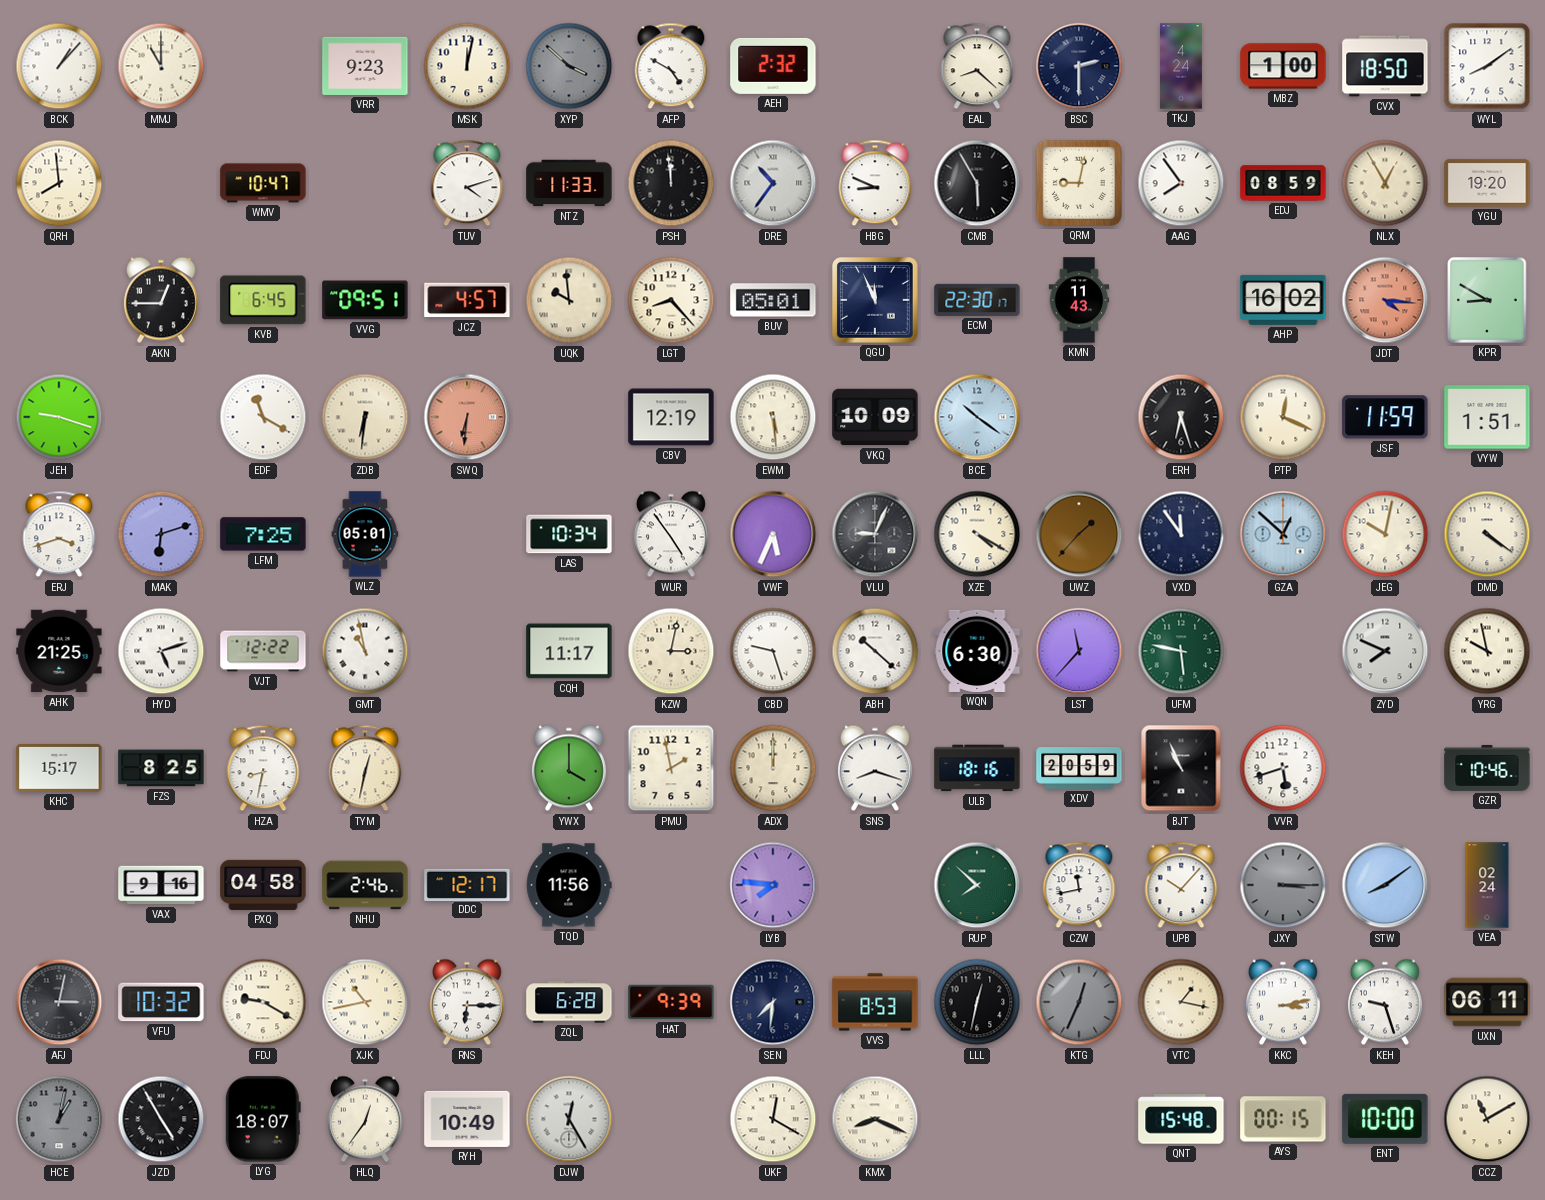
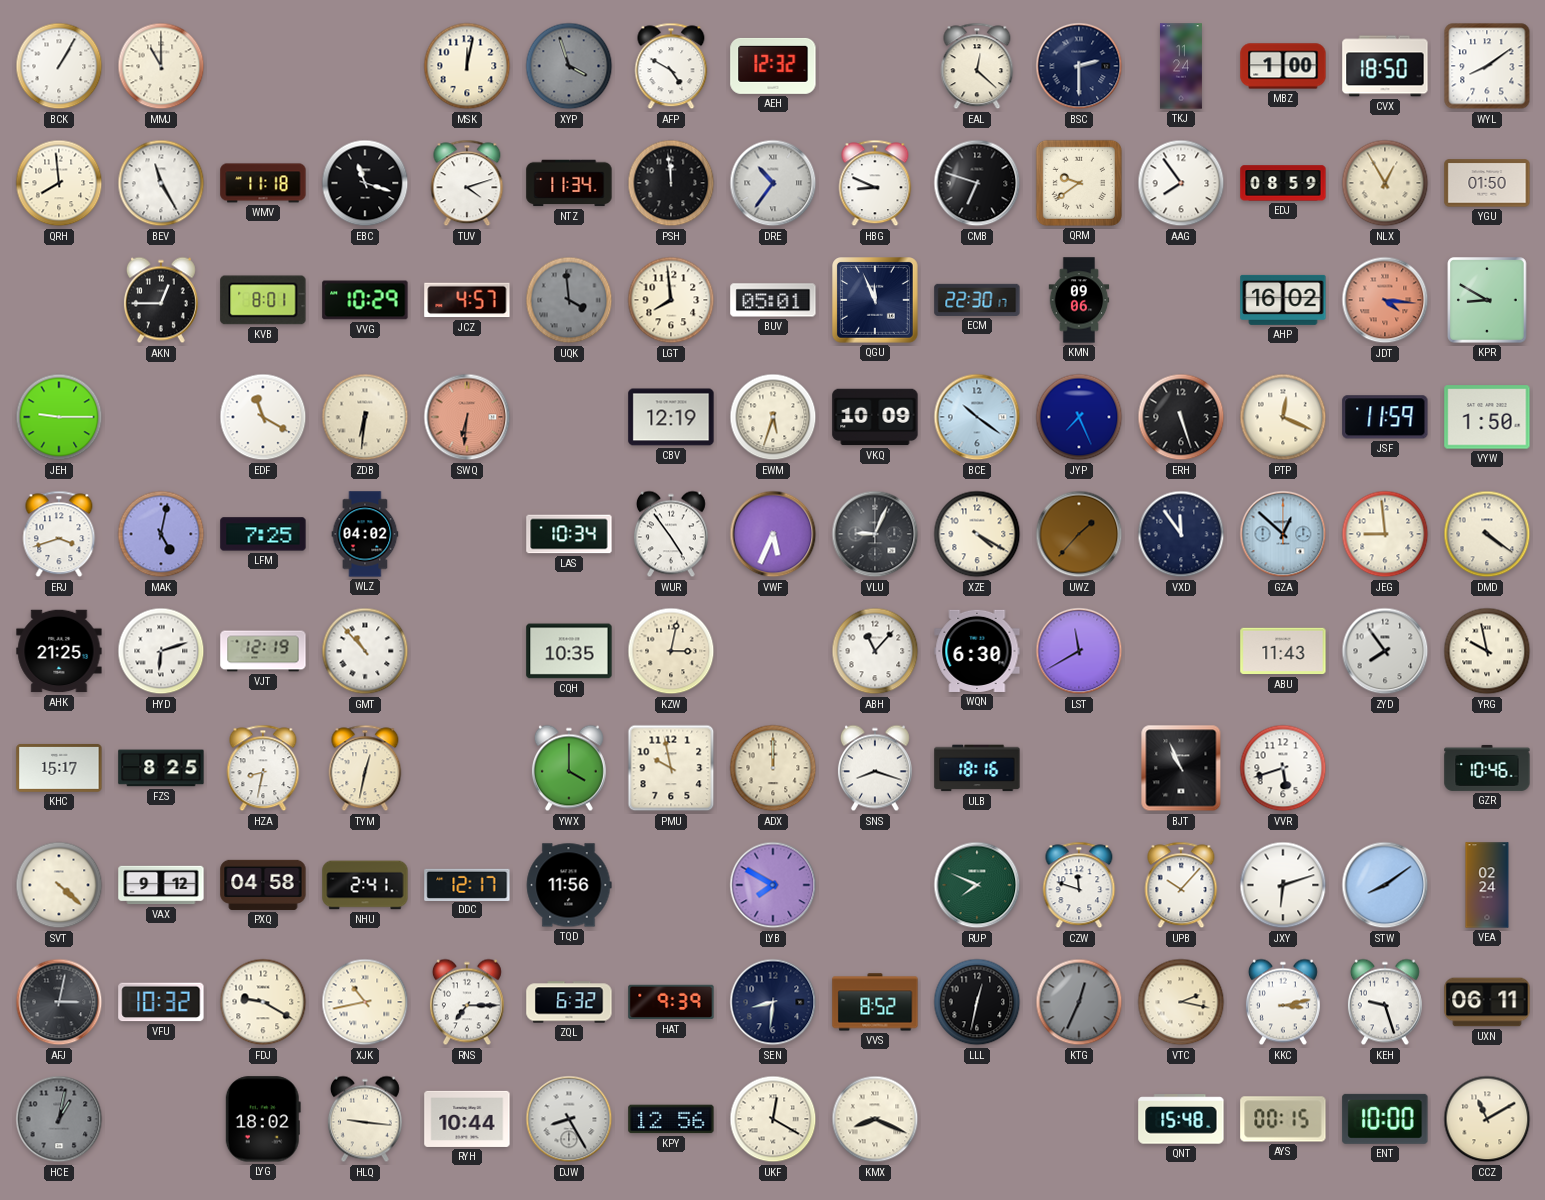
BCK: 1:07 -> 1:05 (59, 66)
VRR: 9:23 -> none (365, 66)
XYP: 3:52 -> 3:57 (569, 66)
AEH: 2:32 -> 12:32 (773, 66)
EAL: 8:22 -> 12:22 (977, 66)
TKJ: 4:24 -> 11:24 (1181, 66)
BEV: none -> 11:25 (161, 183)
WMV: 10:47 -> 11:18 (263, 183)
EBC: none -> 11:18 (365, 183)
NTZ: 11:33 -> 11:34 (569, 183)
CMB: 5:55 -> 6:48 (977, 183)
QRM: 9:02 -> 9:39 (1079, 183)
YGU: 19:20 -> 01:50 (1487, 183)
KVB: 6:45 -> 8:01 (263, 300)
VVG: 09:51 -> 10:29 (365, 300)
UQK: 9:59 -> 3:59 (569, 300)
UQK dial: cream -> grey (569, 300)
LGT: 8:23 -> 7:59 (671, 300)
KMN: 11:43 -> 09:06 (1079, 300)
JEH: 9:18 -> 9:15 (59, 417)
EWM: 5:29 -> 5:33 (773, 417)
JYP: none -> 7:26 (1079, 417)
ERH: 6:27 -> 5:27 (1181, 417)
VYW: 1:51 -> 1:50 (1487, 417)
MAK: 6:12 -> 5:02 (161, 534)
WLZ: 05:01 -> 04:02 (365, 534)
JEG: 10:02 -> 8:59 (1385, 534)
HYD: 5:12 -> 6:12 (161, 651)
VJT: 12:22 -> 12:19 (263, 651)
GMT: 10:58 -> 10:53 (365, 651)
CQH: 11:17 -> 10:35 (569, 651)
CBD: 9:27 -> none (773, 651)
ABH: 10:22 -> 11:07 (875, 651)
LST: 11:37 -> 11:40 (1079, 651)
UFM: 5:47 -> none (1181, 651)
ABU: none -> 11:43 (1283, 651)
ZYD: 7:49 -> 7:54 (1385, 651)
PMU: 1:58 -> 9:58 (671, 768)
XDV: 20:59 -> none (1079, 769)
SVT: none -> 4:22 (59, 885)
VAX: 9:16 -> 9:12 (161, 885)
NHU: 2:46 -> 2:41 (365, 885)
LYB: 7:46 -> 7:50 (773, 885)
RUP: 7:52 -> 7:49 (977, 885)
CZW: 11:43 -> 11:48 (1079, 885)
JXY: 3:15 -> 6:12 (1283, 885)
JXY dial: grey -> white (1283, 885)
RNS: 6:15 -> 7:15 (467, 1002)
ZQL: 6:28 -> 6:32 (569, 1002)
SEN: 7:31 -> 8:31 (773, 1002)
VVS: 8:53 -> 8:52 (875, 1002)
VTC: 1:17 -> 2:17 (1181, 1002)
JZD: 4:55 -> none (161, 1119)
LYG: 18:07 -> 18:02 (263, 1119)
HLQ: 12:36 -> 9:16 (365, 1119)
RYH: 10:49 -> 10:44 (467, 1119)
DJW: 12:25 -> 8:25 (569, 1119)
KPY: none -> 12:56 (671, 1119)
